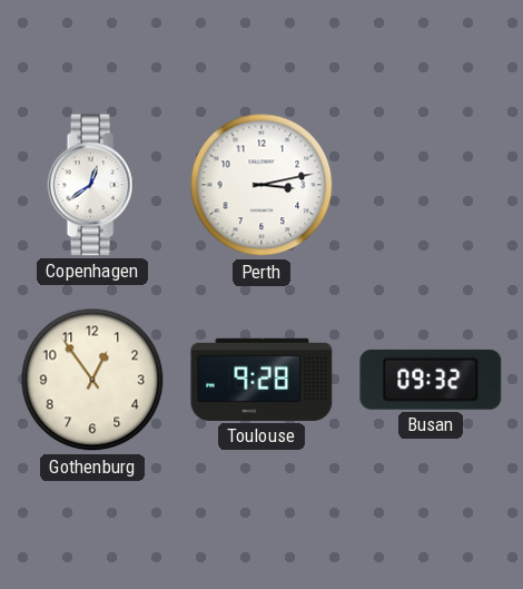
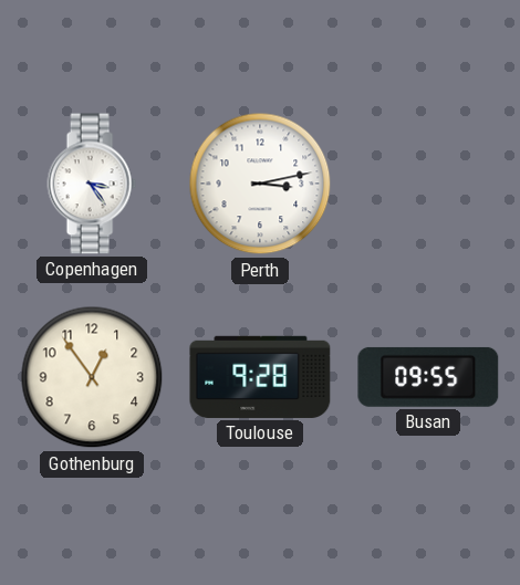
Copenhagen: 12:39 -> 3:24 (92, 184)
Busan: 09:32 -> 09:55 (428, 377)
